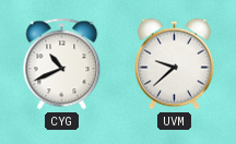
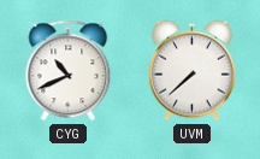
UVM: 9:38 -> 7:38 (193, 71)
